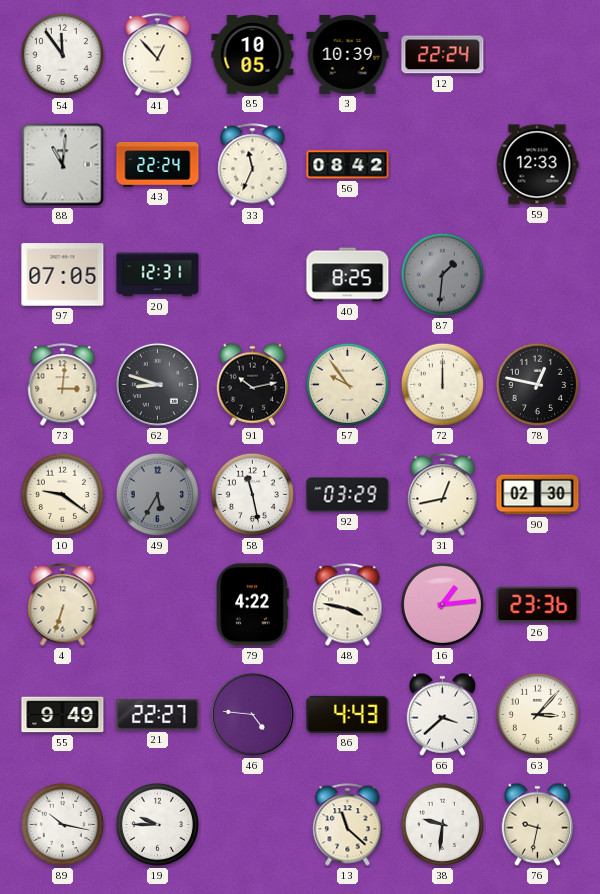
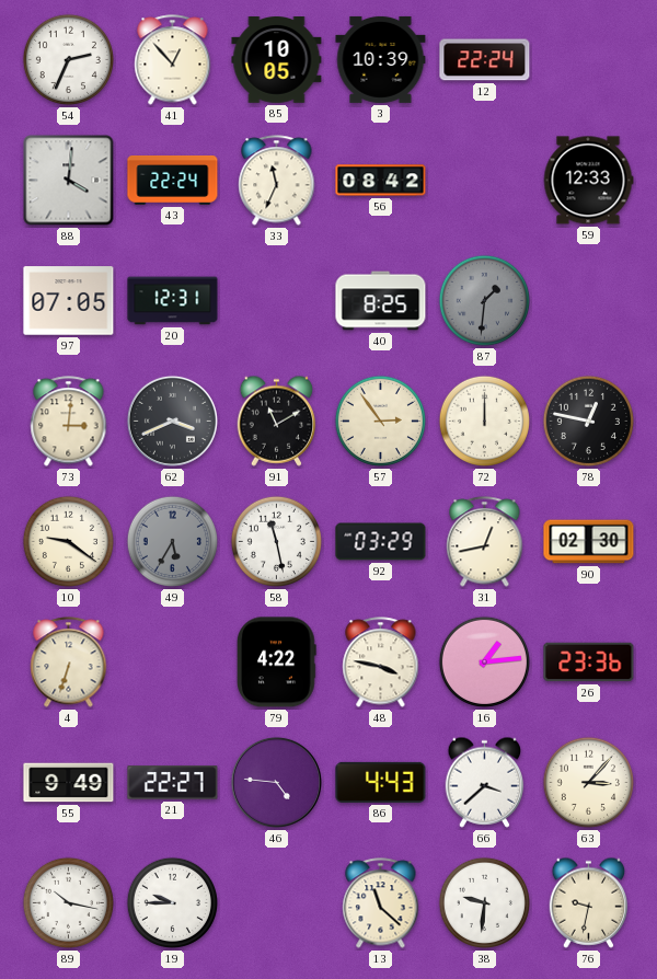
54: 11:54 -> 2:34 (68, 59)
88: 11:01 -> 4:01 (69, 181)
62: 8:48 -> 3:41 (172, 421)
91: 10:13 -> 11:10 (277, 421)
57: 9:54 -> 2:54 (380, 421)
